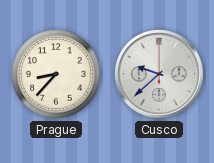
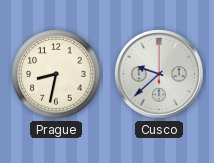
Prague: 8:37 -> 8:32 (56, 74)
